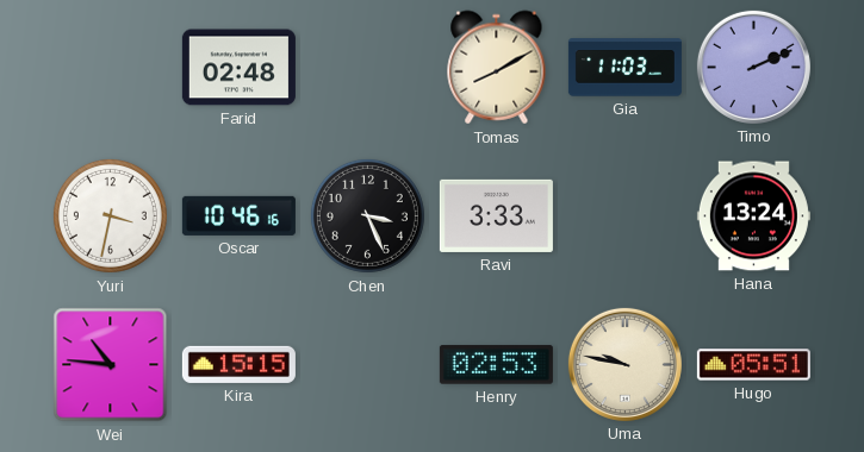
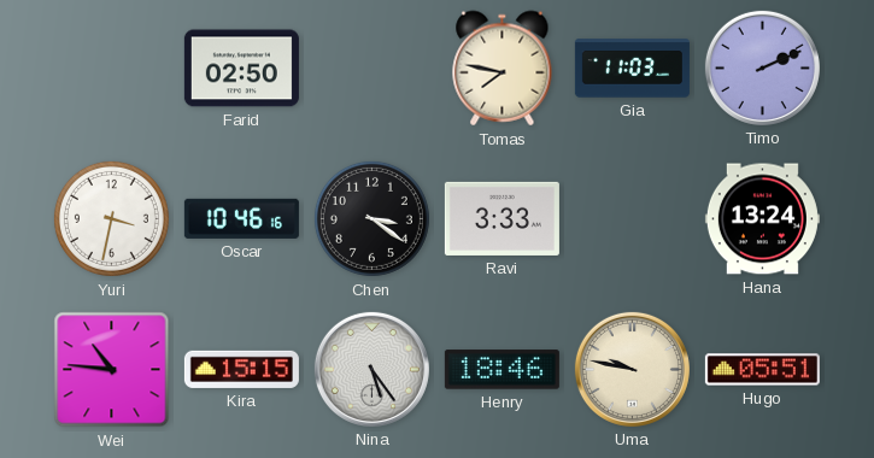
Farid: 02:48 -> 02:50 (241, 69)
Tomas: 8:10 -> 7:47 (503, 69)
Chen: 3:26 -> 3:21 (371, 218)
Nina: none -> 5:24 (371, 369)
Henry: 02:53 -> 18:46 (501, 370)
